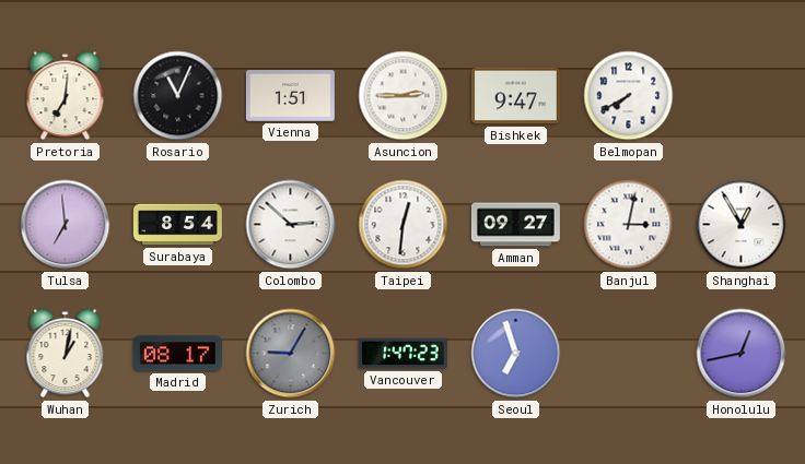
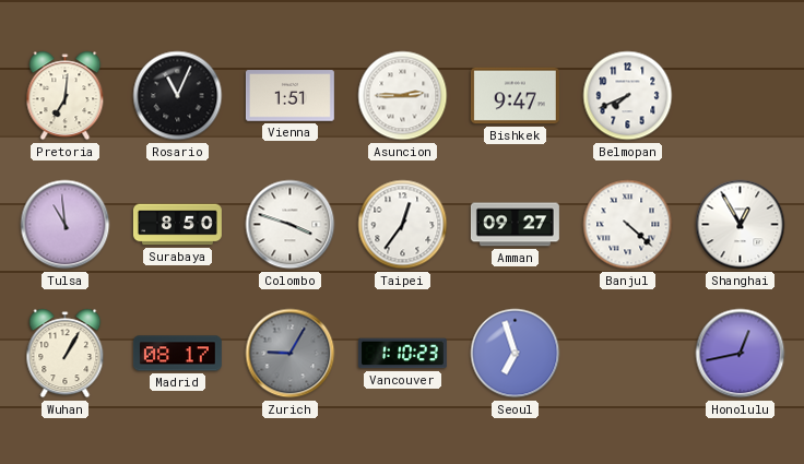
Belmopan: 7:40 -> 7:41 (628, 96)
Tulsa: 6:59 -> 10:59 (66, 225)
Surabaya: 8:54 -> 8:50 (177, 225)
Colombo: 2:52 -> 3:48 (291, 225)
Taipei: 12:31 -> 12:36 (403, 225)
Banjul: 3:02 -> 4:22 (628, 225)
Wuhan: 1:02 -> 1:05 (66, 354)
Vancouver: 1:47 -> 1:10 (402, 354)
